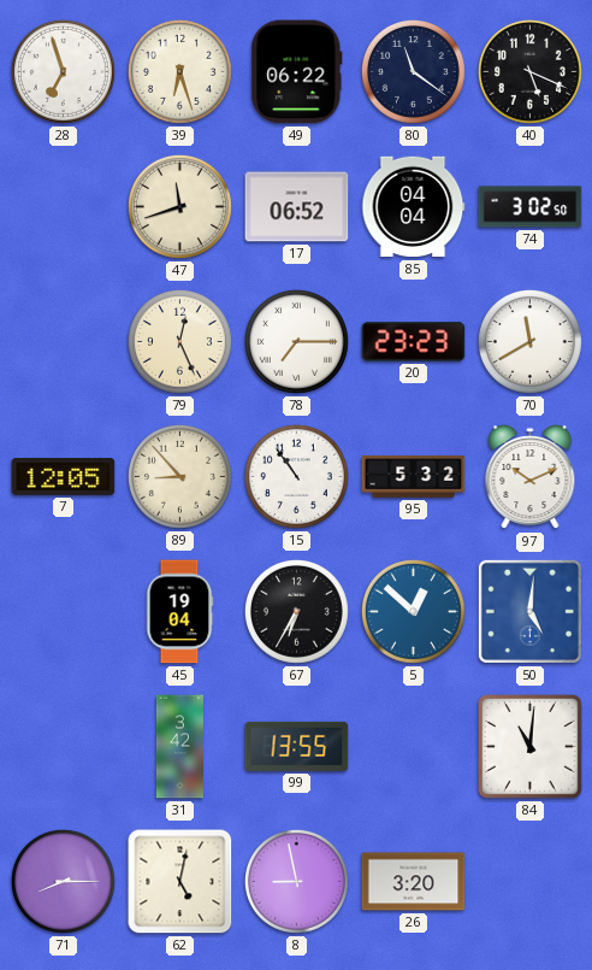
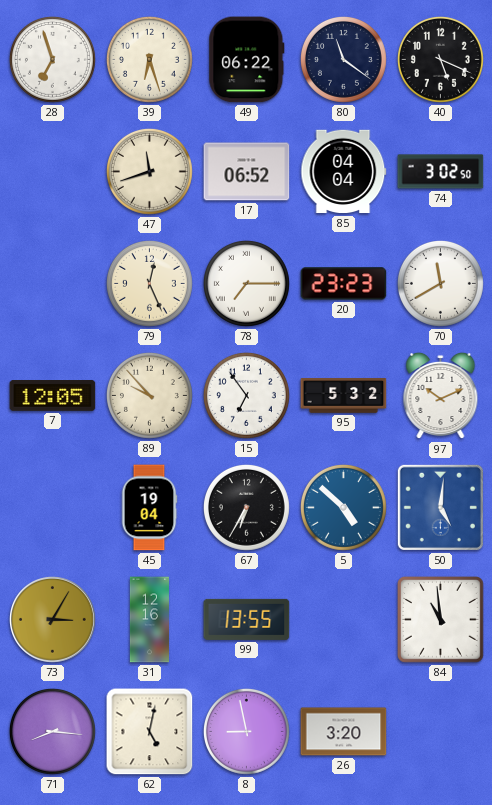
89: 8:53 -> 9:53 (149, 395)
15: 10:54 -> 6:54 (246, 395)
5: 12:52 -> 4:52 (343, 507)
73: none -> 3:05 (53, 620)
31: 3:42 -> 12:16 (149, 620)
84: 11:01 -> 10:59 (441, 620)
71: 8:15 -> 8:16 (52, 731)
